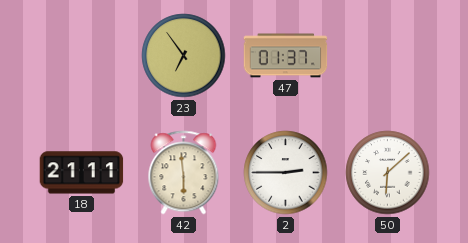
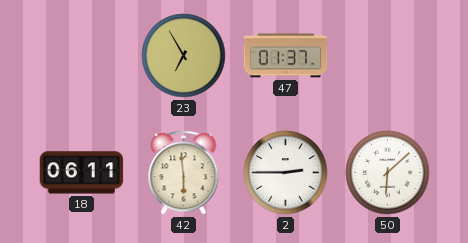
23: 6:54 -> 6:55 (184, 56)
18: 21:11 -> 06:11 (82, 173)
